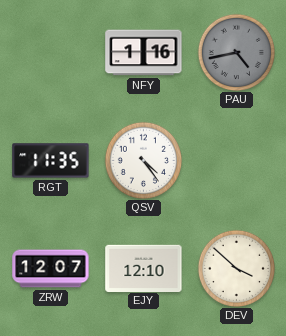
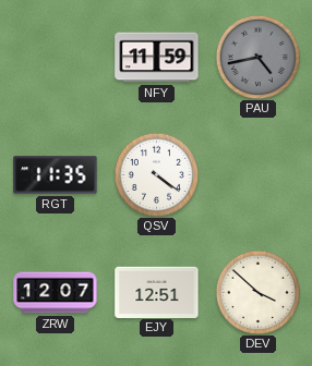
NFY: 1:16 -> 11:59 (157, 58)
QSV: 4:24 -> 4:21 (156, 174)
EJY: 12:10 -> 12:51 (157, 292)
